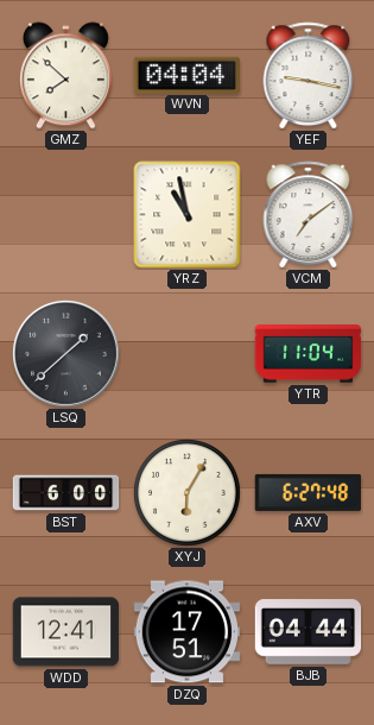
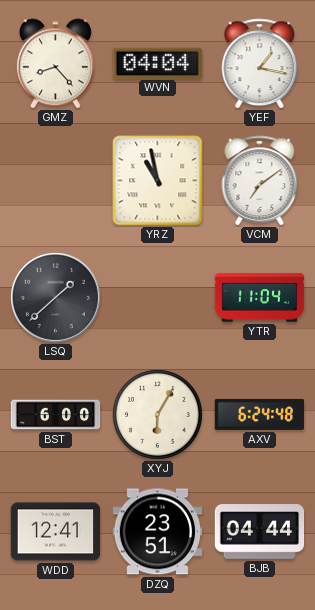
GMZ: 7:52 -> 8:23 (55, 64)
YEF: 9:17 -> 1:17 (260, 64)
AXV: 6:27 -> 6:24 (260, 414)
DZQ: 17:51 -> 23:51 (158, 532)
